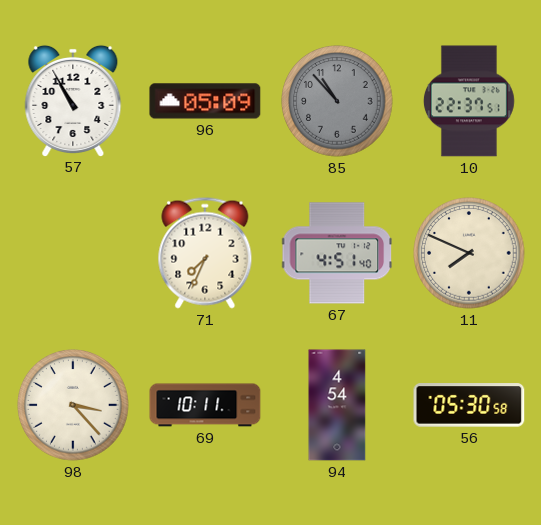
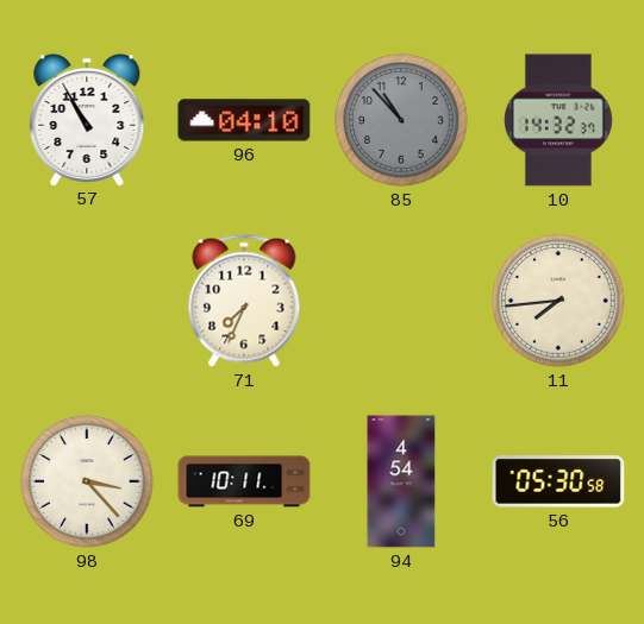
96: 05:09 -> 04:10 (244, 120)
10: 22:37 -> 14:32 (558, 120)
67: 4:51 -> none (336, 253)
11: 7:49 -> 7:44 (558, 301)
